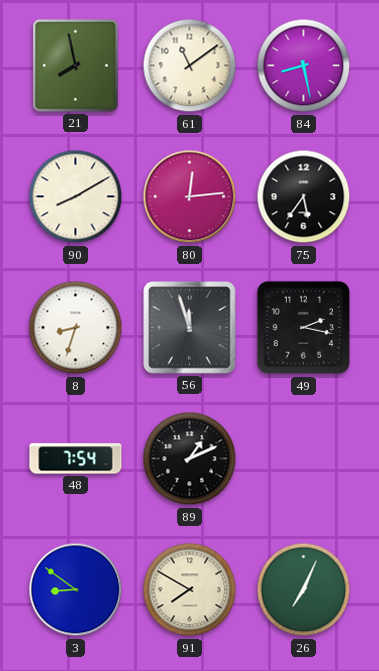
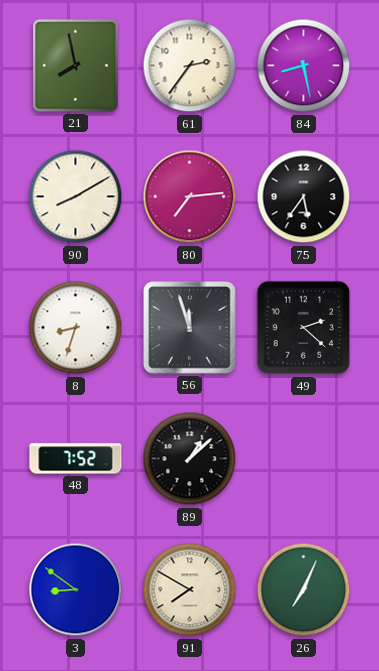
61: 11:09 -> 2:36 (190, 66)
80: 12:14 -> 7:14 (190, 197)
49: 2:17 -> 2:22 (304, 328)
48: 7:54 -> 7:52 (76, 459)
89: 1:11 -> 1:08 (190, 459)
